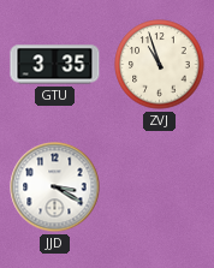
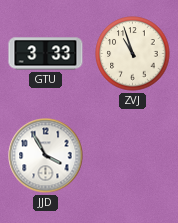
GTU: 3:35 -> 3:33 (46, 54)
JJD: 3:20 -> 3:55 (46, 156)
